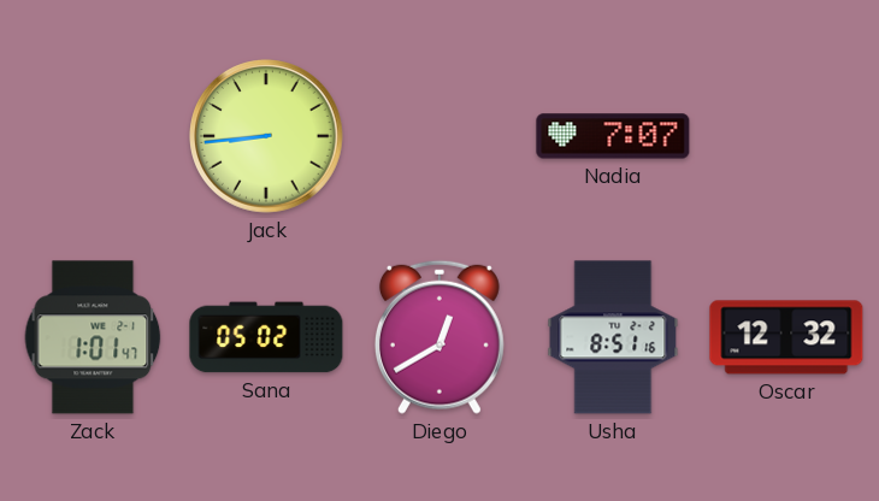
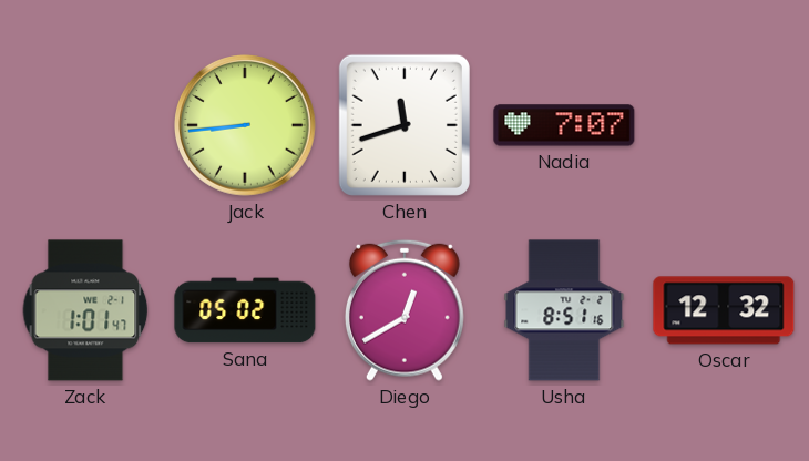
Chen: none -> 11:42 (404, 125)
